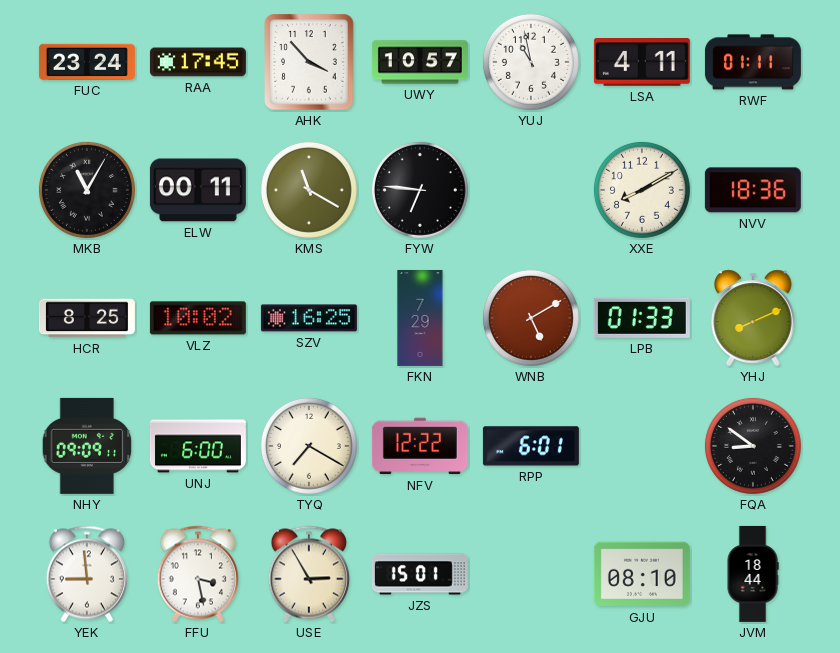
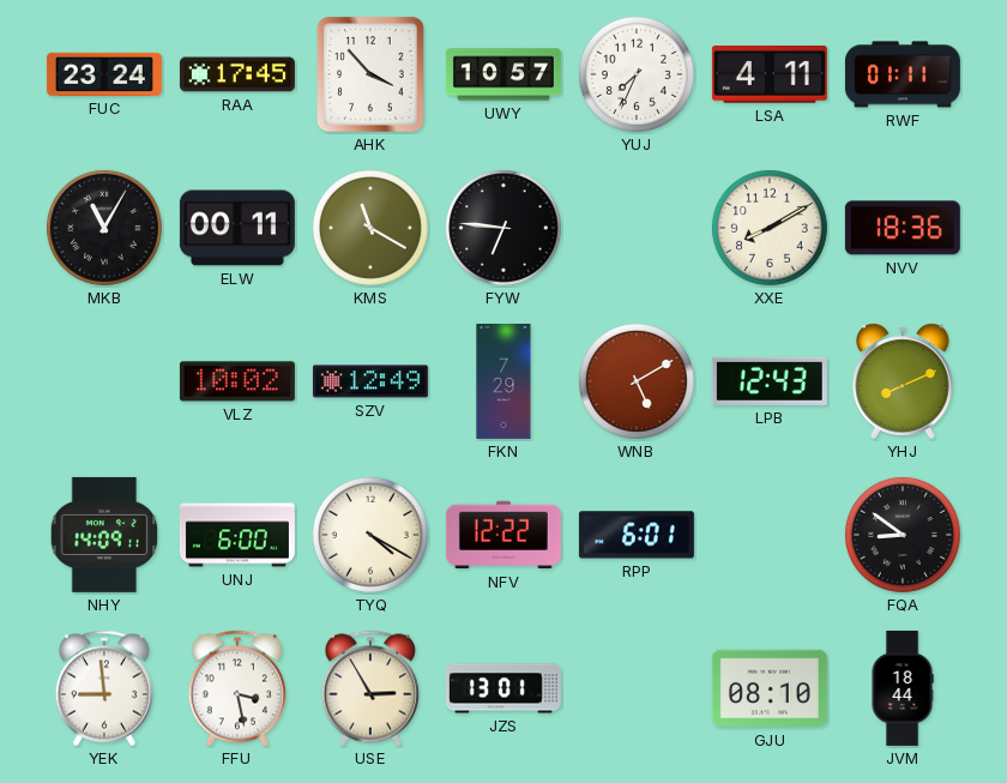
YUJ: 10:58 -> 7:34 (637, 74)
HCR: 8:25 -> none (87, 318)
SZV: 16:25 -> 12:49 (370, 381)
LPB: 01:33 -> 12:43 (770, 381)
NHY: 09:09 -> 14:09 (104, 535)
TYQ: 7:20 -> 4:20 (370, 535)
JZS: 15:01 -> 13:01 (503, 688)
